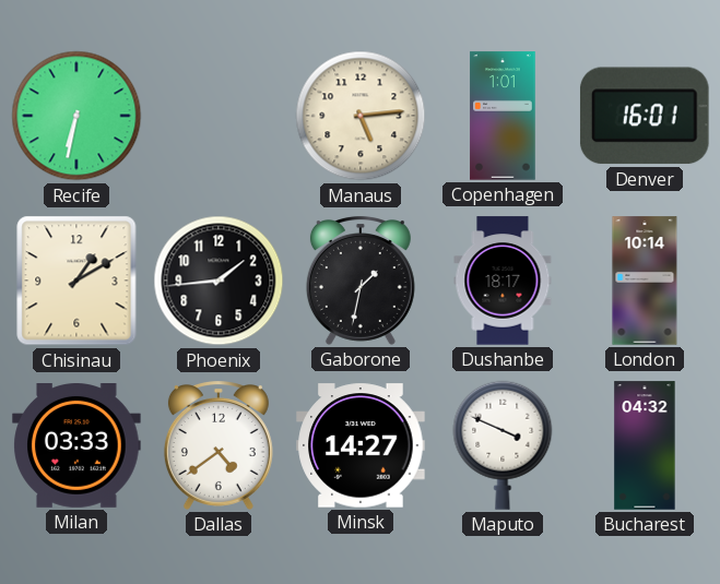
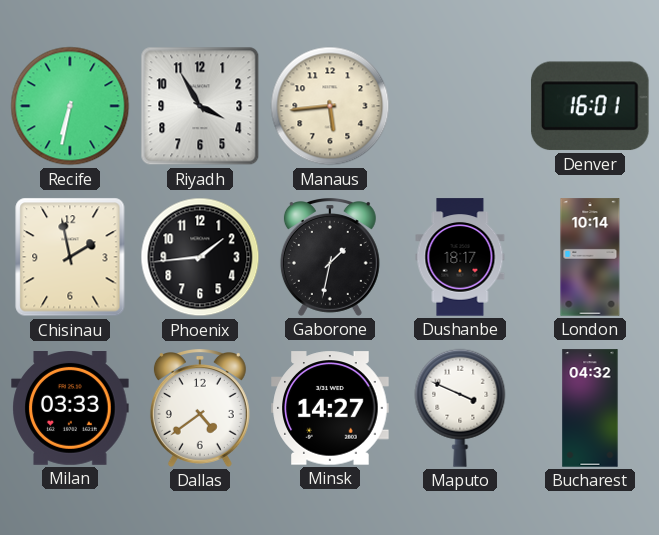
Riyadh: none -> 3:55 (200, 106)
Manaus: 5:14 -> 5:44 (330, 106)
Copenhagen: 1:01 -> none (503, 116)
Chisinau: 1:10 -> 1:58 (70, 257)
